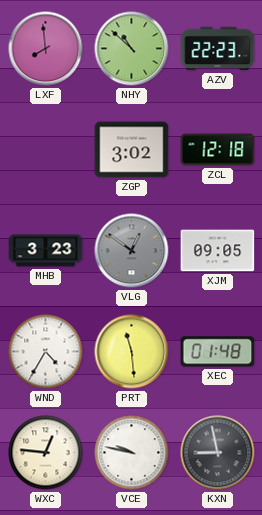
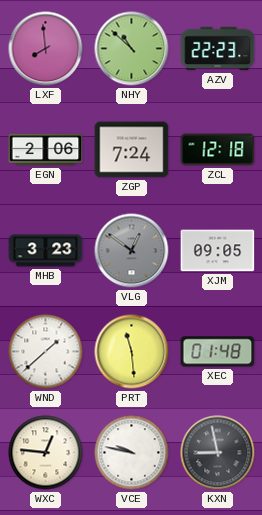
EGN: none -> 2:06 (46, 150)
ZGP: 3:02 -> 7:24 (132, 150)
WND: 4:35 -> 1:38 (46, 352)
